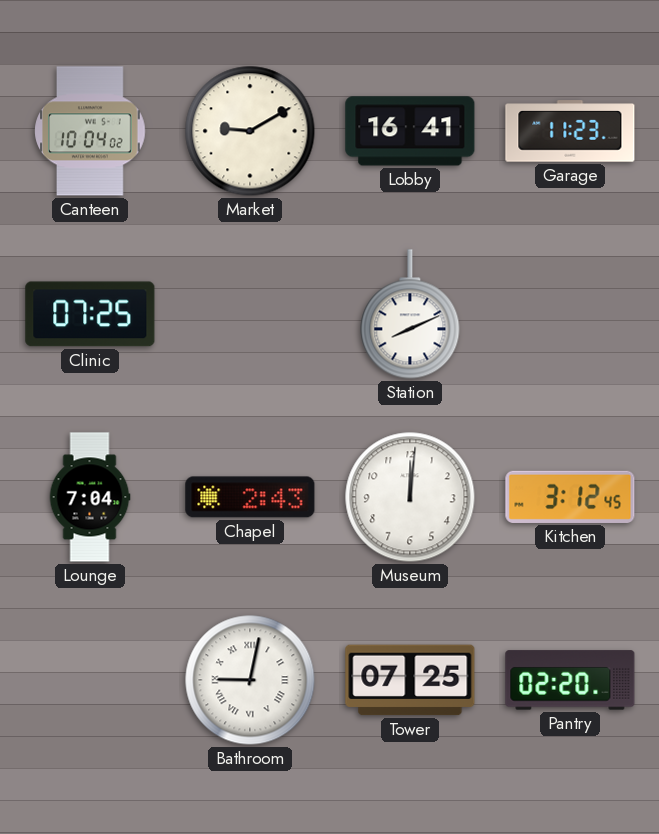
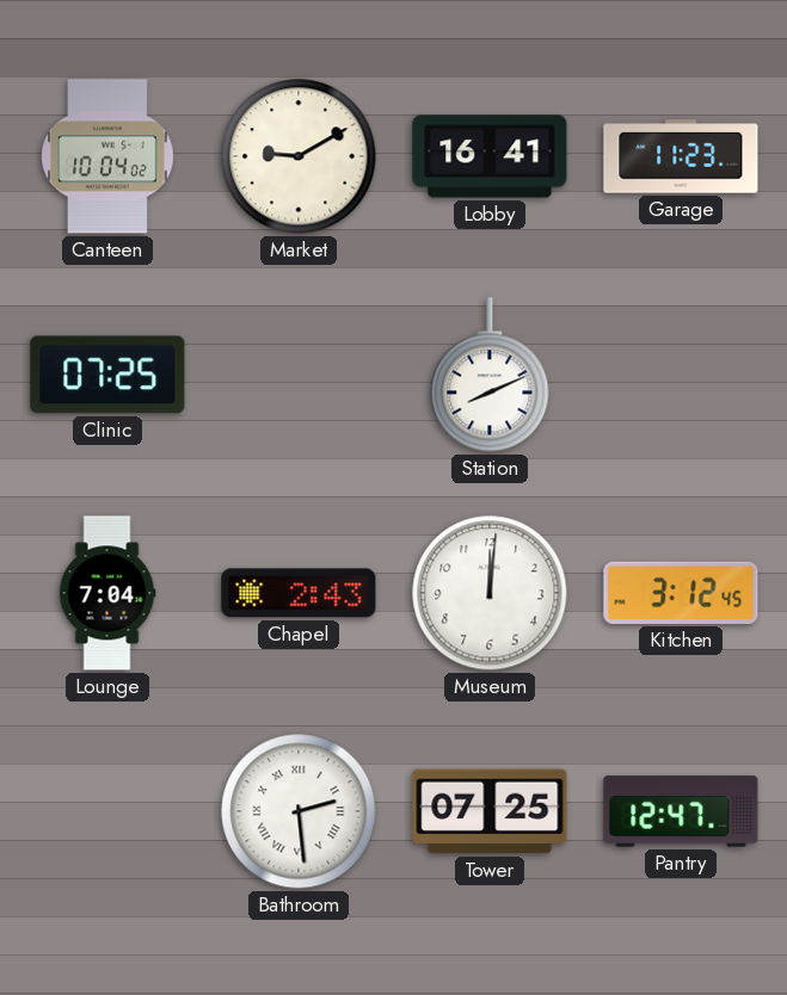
Bathroom: 9:02 -> 2:29 (299, 811)
Pantry: 02:20 -> 12:47 (681, 811)
